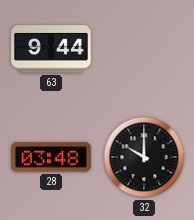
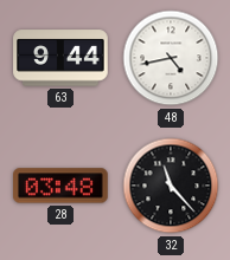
48: none -> 4:43 (171, 58)
32: 10:00 -> 11:23 (171, 186)
